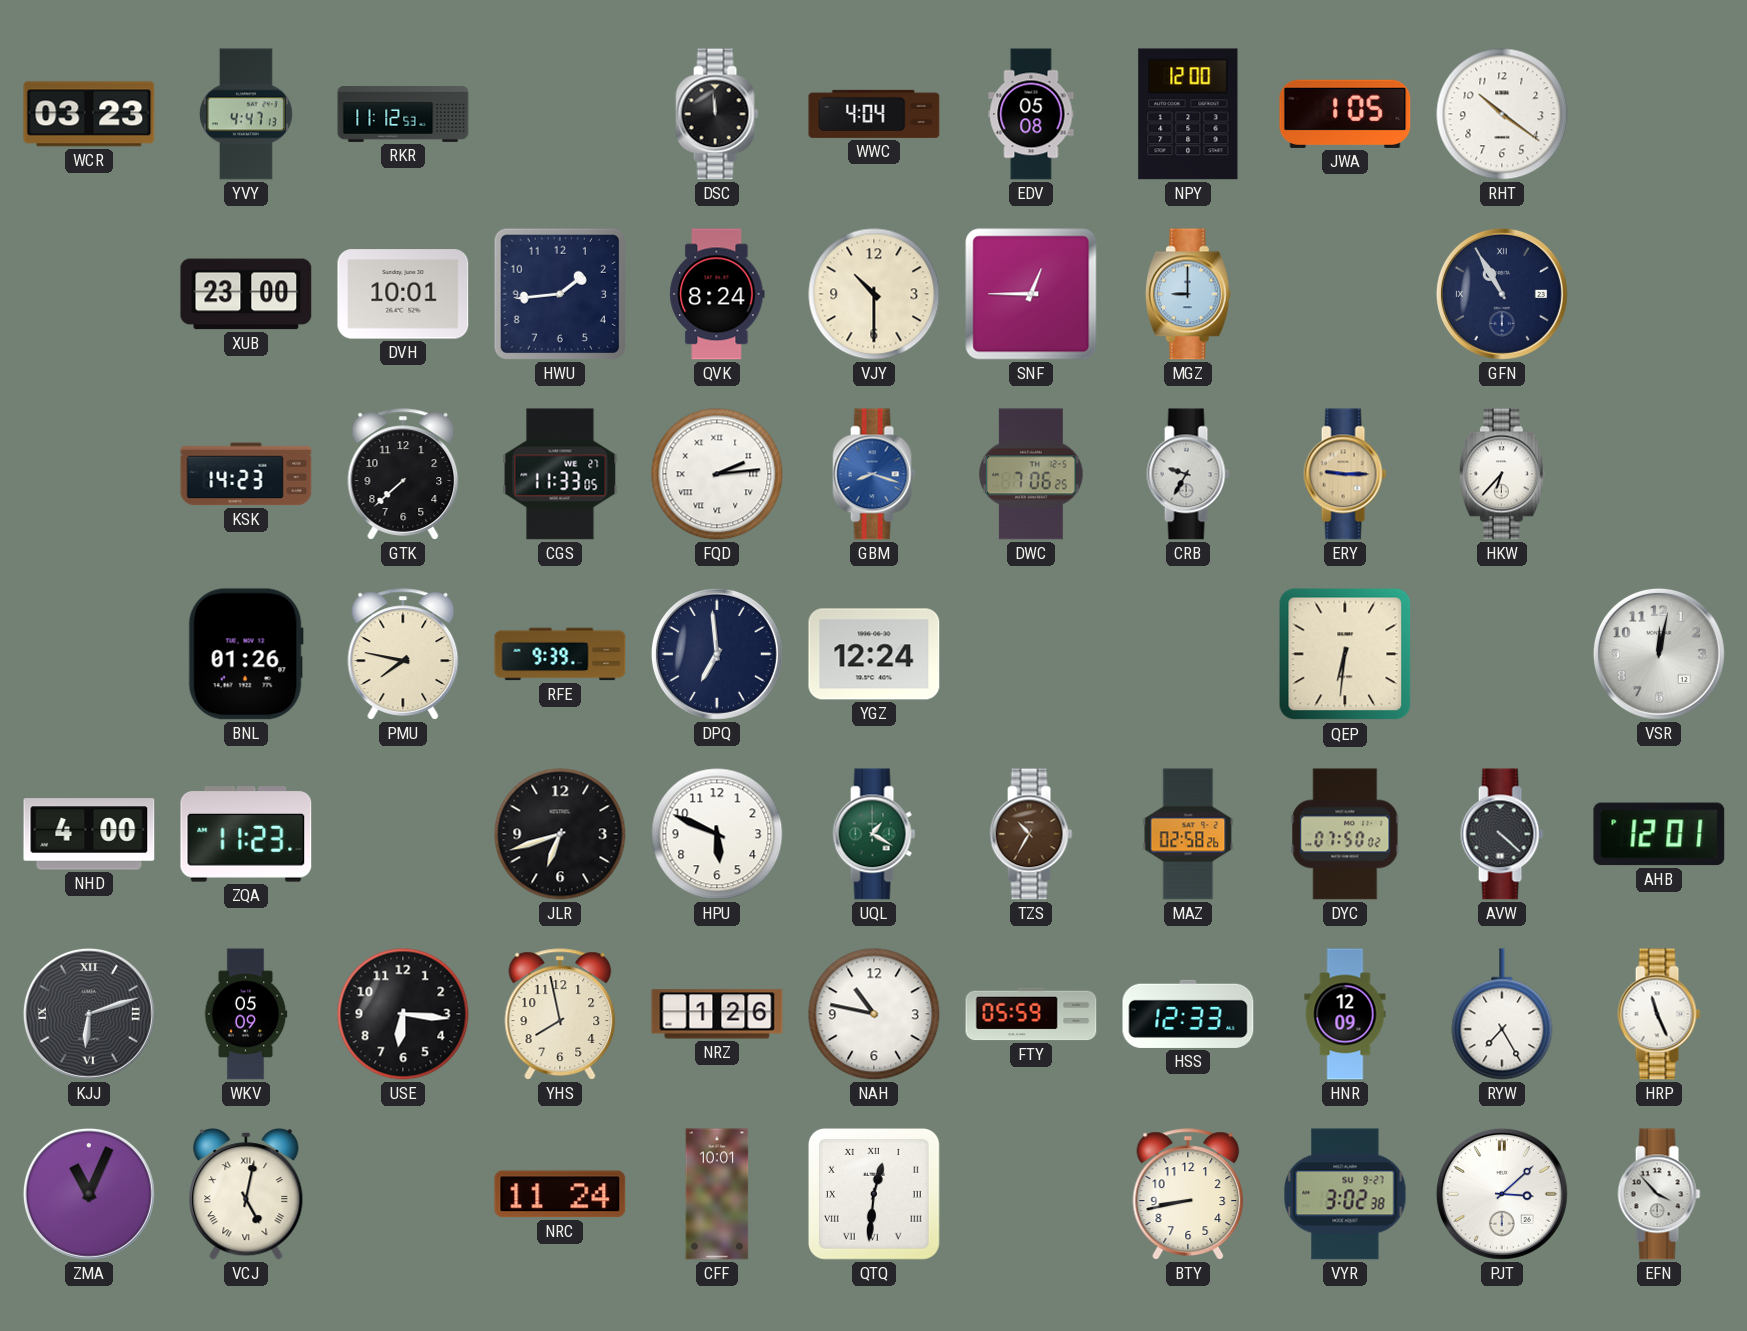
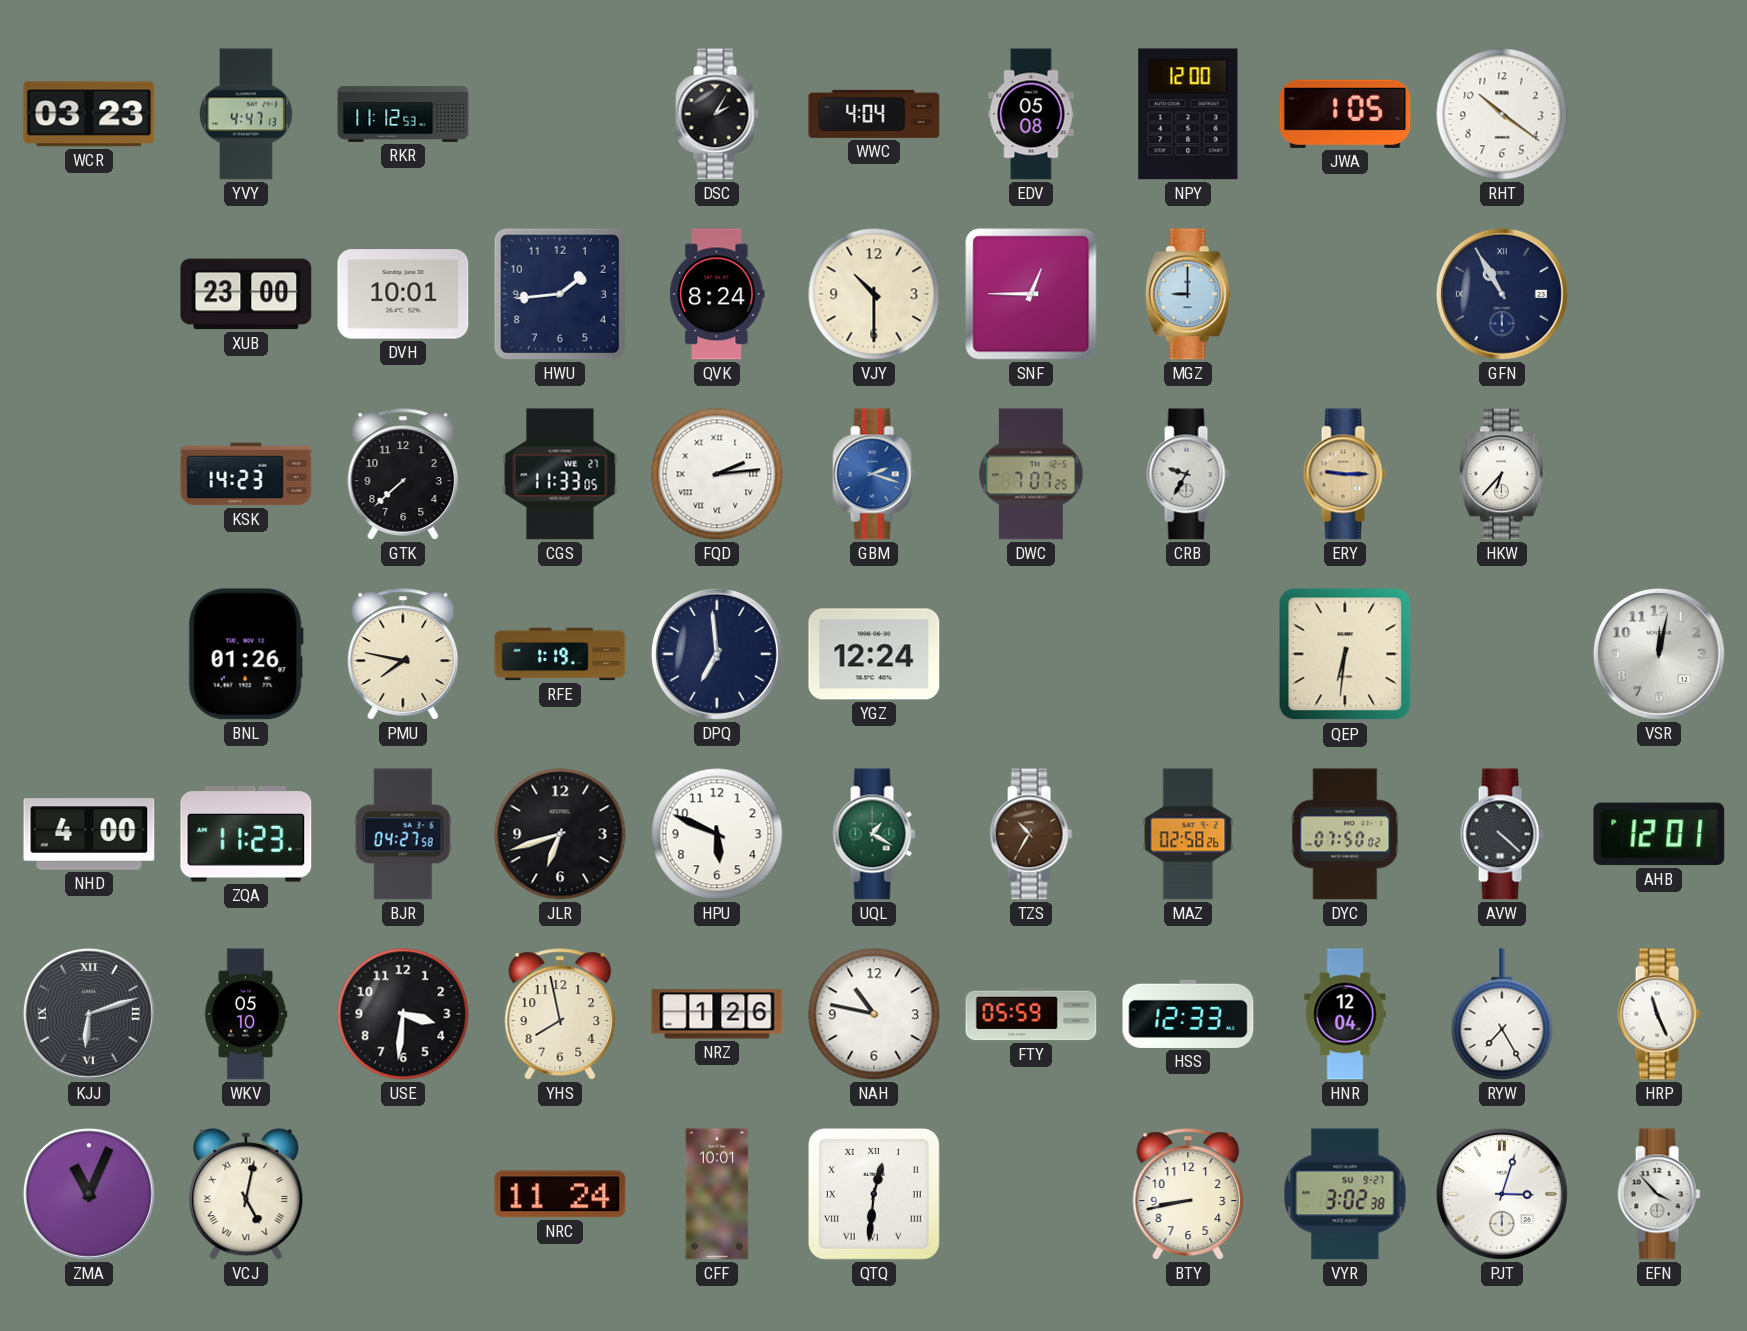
DSC: 11:59 -> 2:05 (717, 114)
GBM: 8:18 -> 2:18 (874, 474)
DWC: 7:06 -> 7:07 (1031, 474)
RFE: 9:39 -> 1:19 (560, 654)
BJR: none -> 04:27 (403, 834)
WKV: 05:09 -> 05:10 (246, 1014)
USE: 6:16 -> 3:31 (403, 1014)
HNR: 12:09 -> 12:04 (1345, 1014)
PJT: 3:08 -> 3:03 (1502, 1194)
